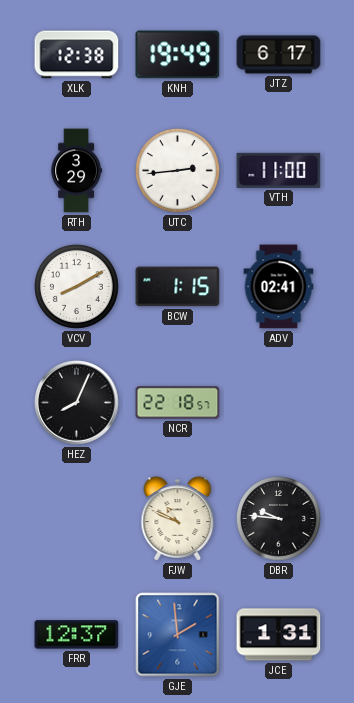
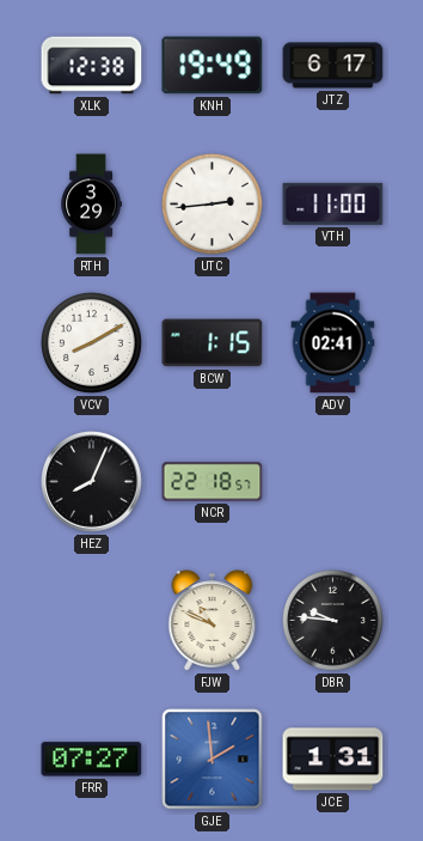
FRR: 12:37 -> 07:27 (92, 760)
